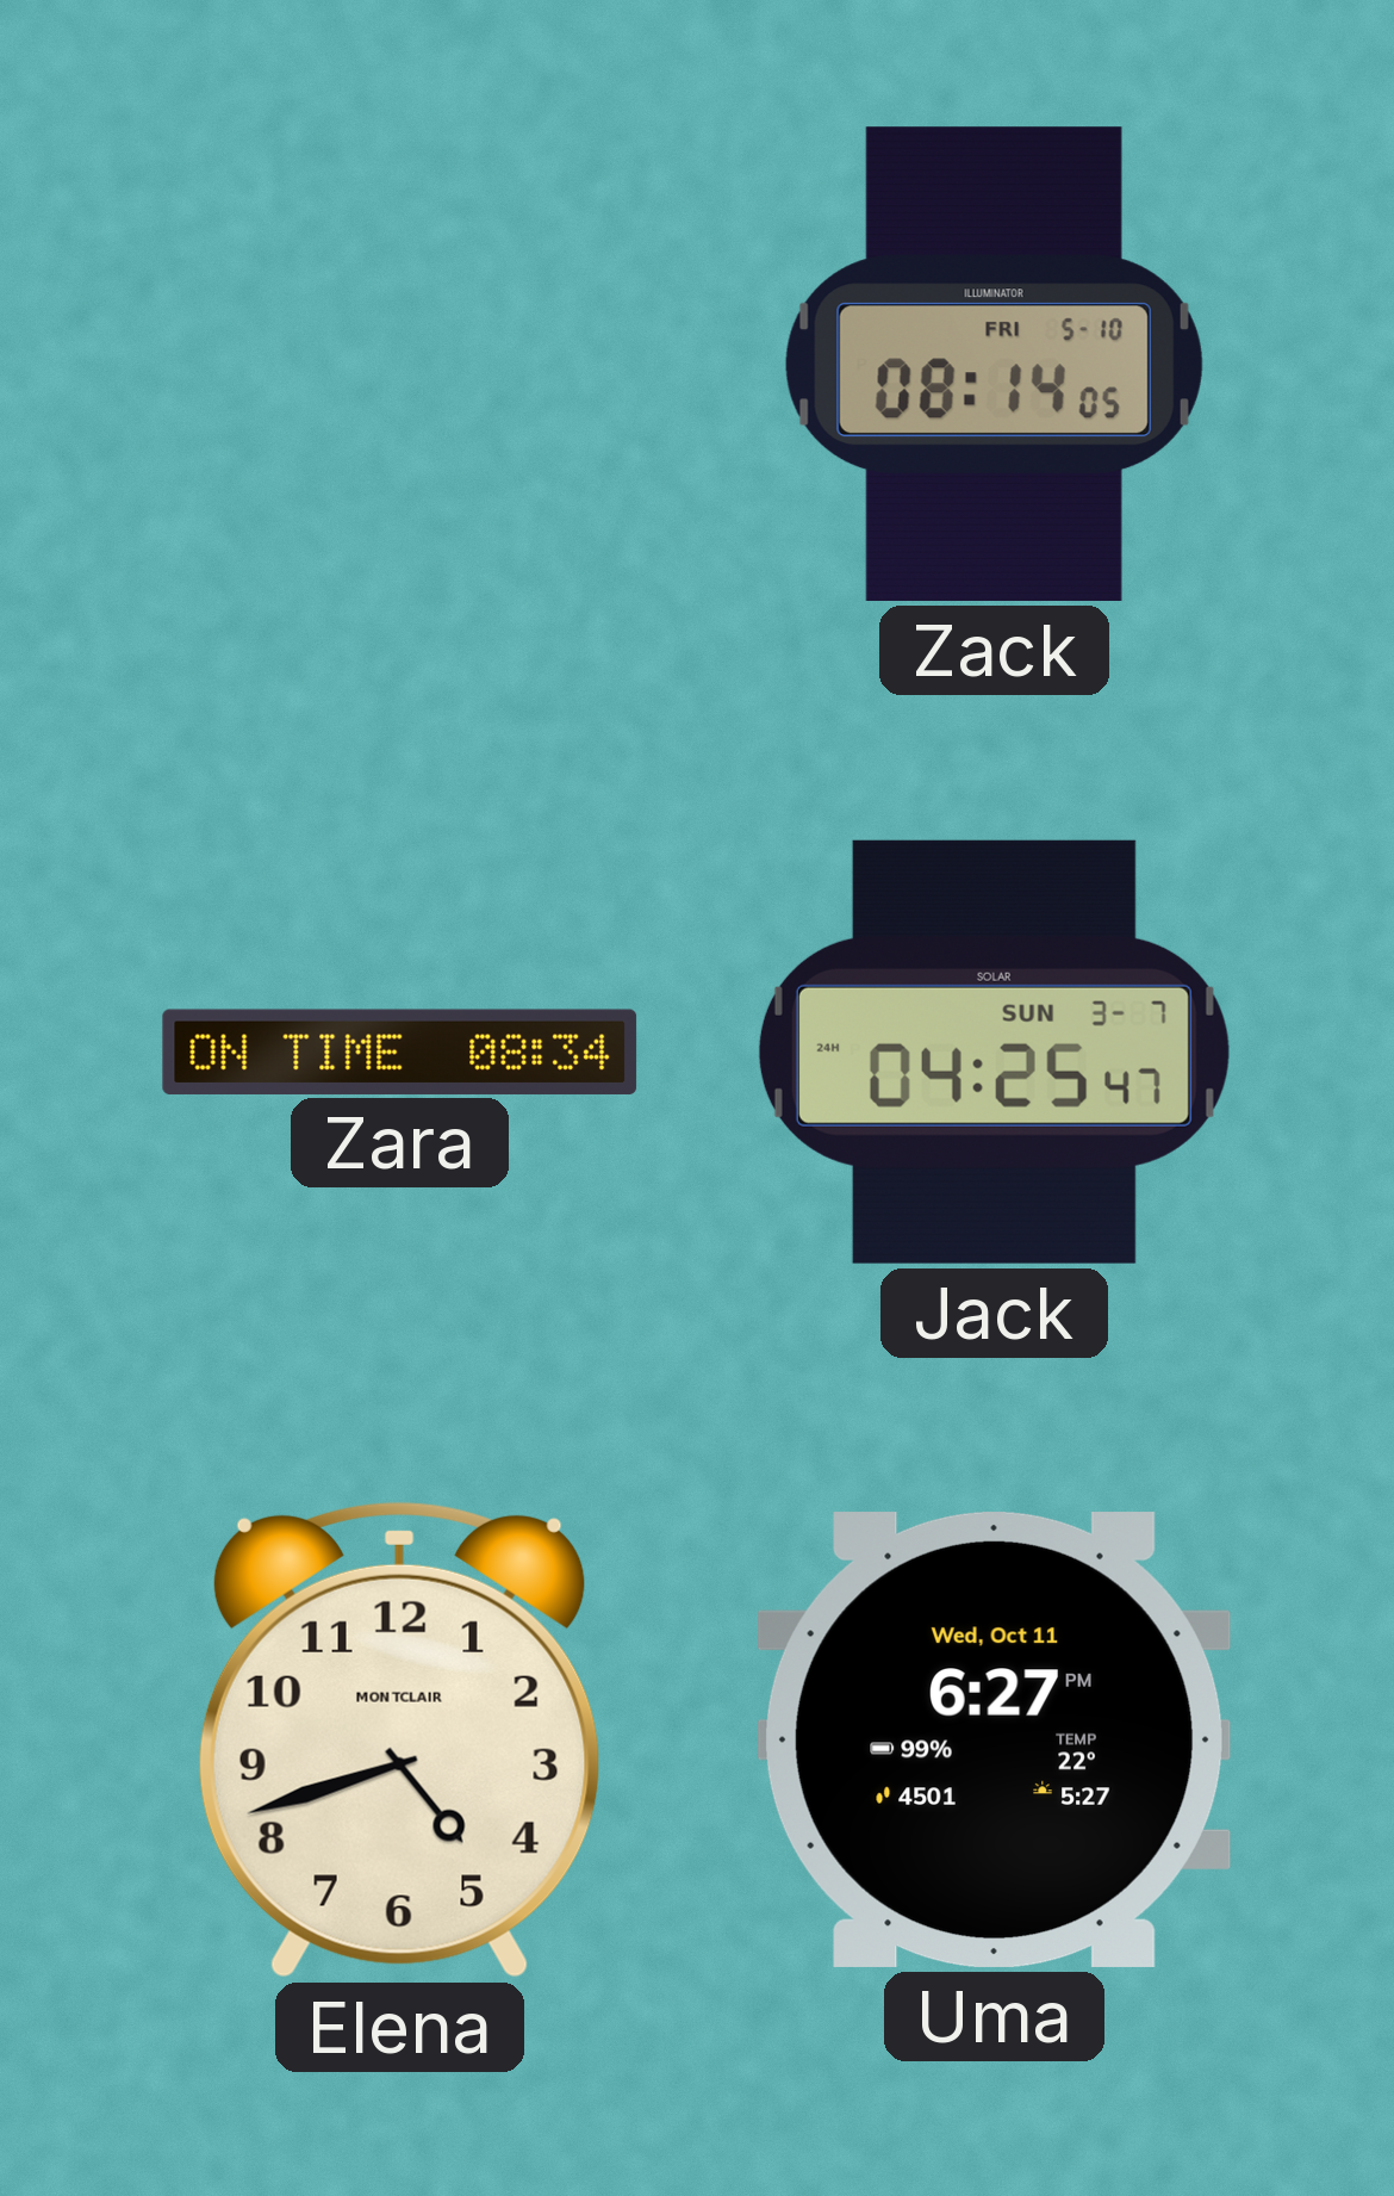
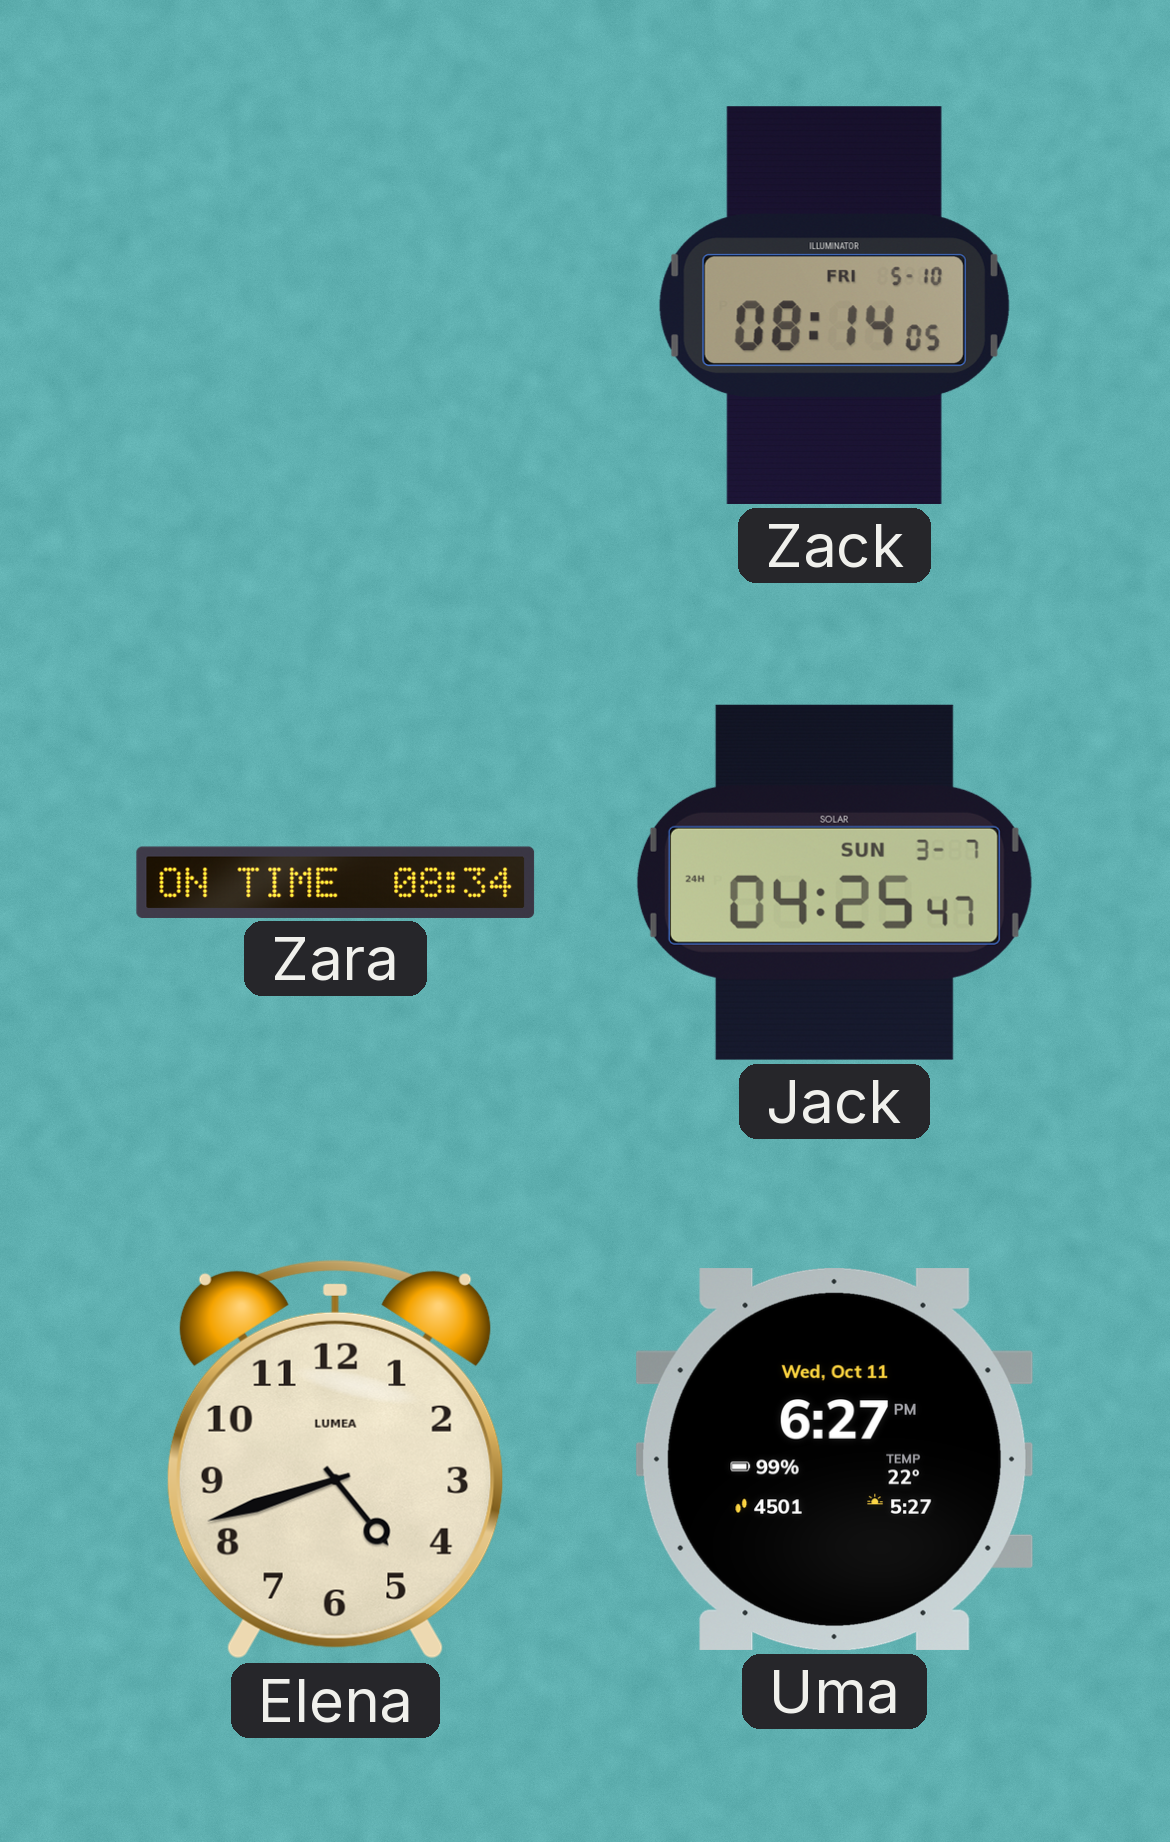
Elena brand: MONTCLAIR -> LUMEA (335, 1459)
